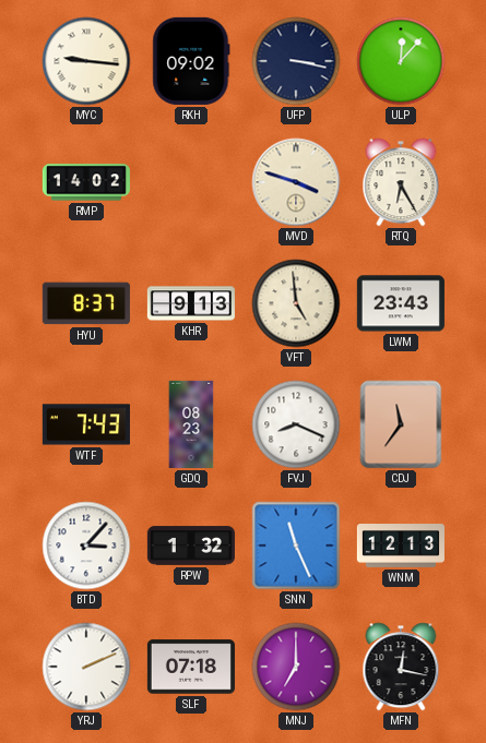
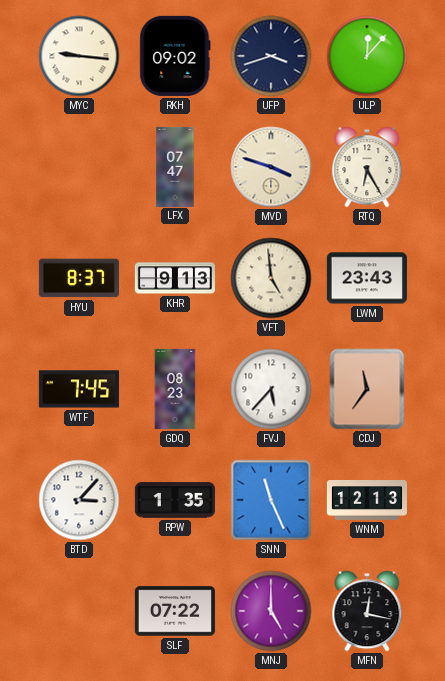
UFP: 3:17 -> 3:42 (271, 56)
RMP: 14:02 -> none (86, 182)
LFX: none -> 07:47 (175, 166)
WTF: 7:43 -> 7:45 (79, 389)
FVJ: 8:19 -> 5:37 (271, 389)
RPW: 1:32 -> 1:35 (175, 500)
YRJ: 2:11 -> none (86, 667)
SLF: 07:18 -> 07:22 (175, 611)
MNJ: 7:00 -> 5:00 (271, 611)
